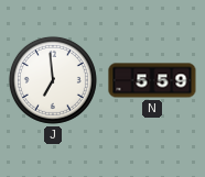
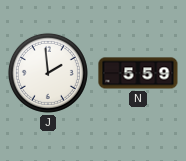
J: 6:59 -> 1:59 (48, 73)
